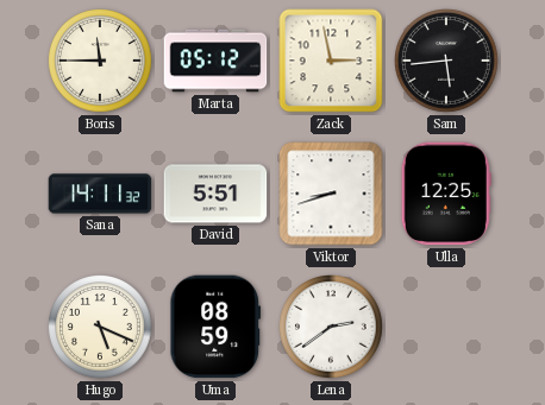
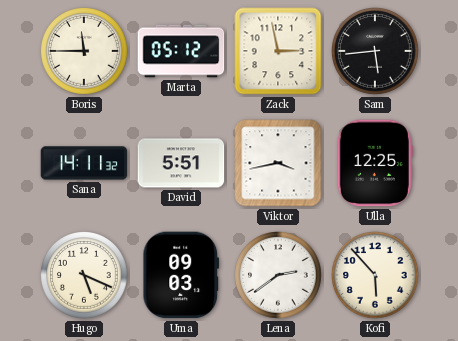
Viktor: 8:42 -> 3:43 (278, 163)
Uma: 08:59 -> 09:03 (181, 275)
Kofi: none -> 5:53 (376, 276)
